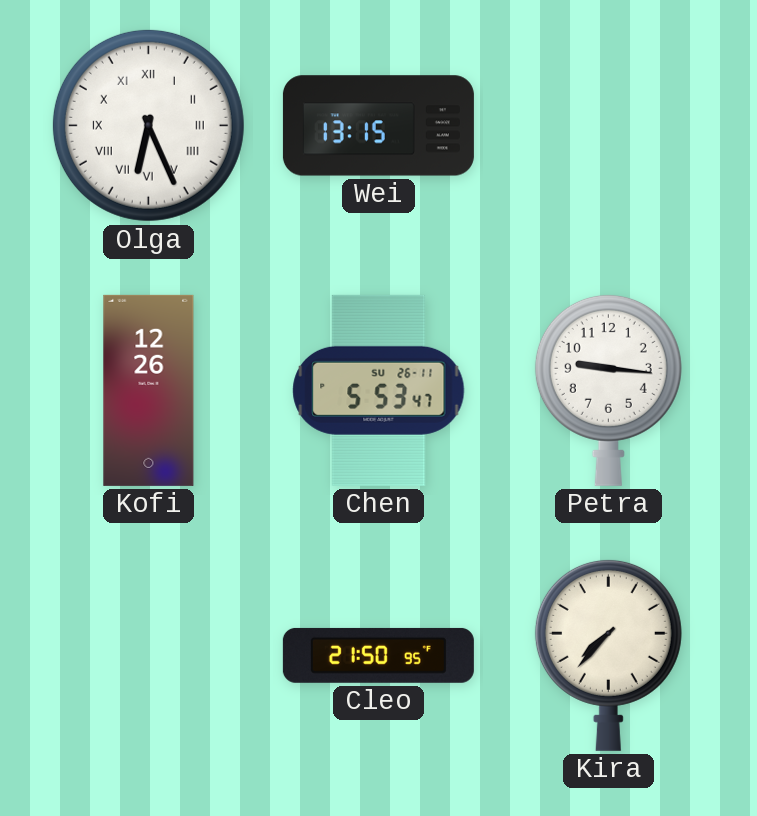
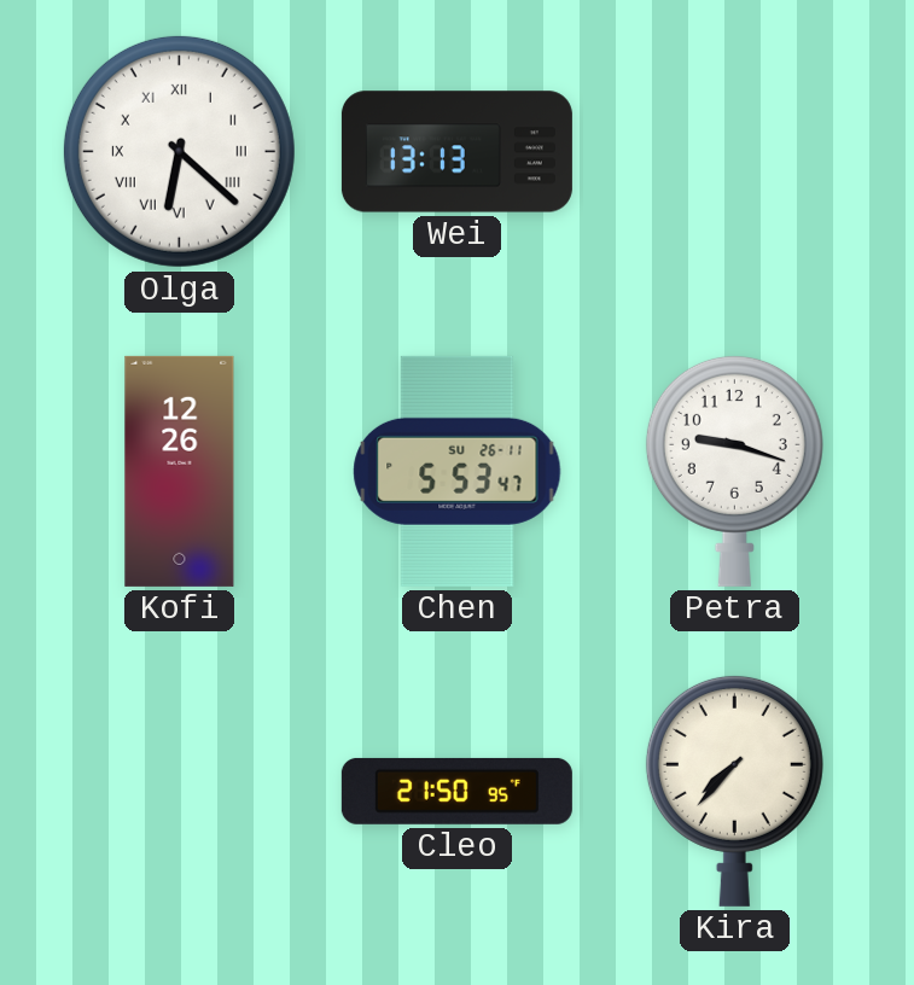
Olga: 6:26 -> 6:22 (179, 151)
Wei: 13:15 -> 13:13 (456, 152)
Petra: 9:16 -> 9:18 (734, 471)
